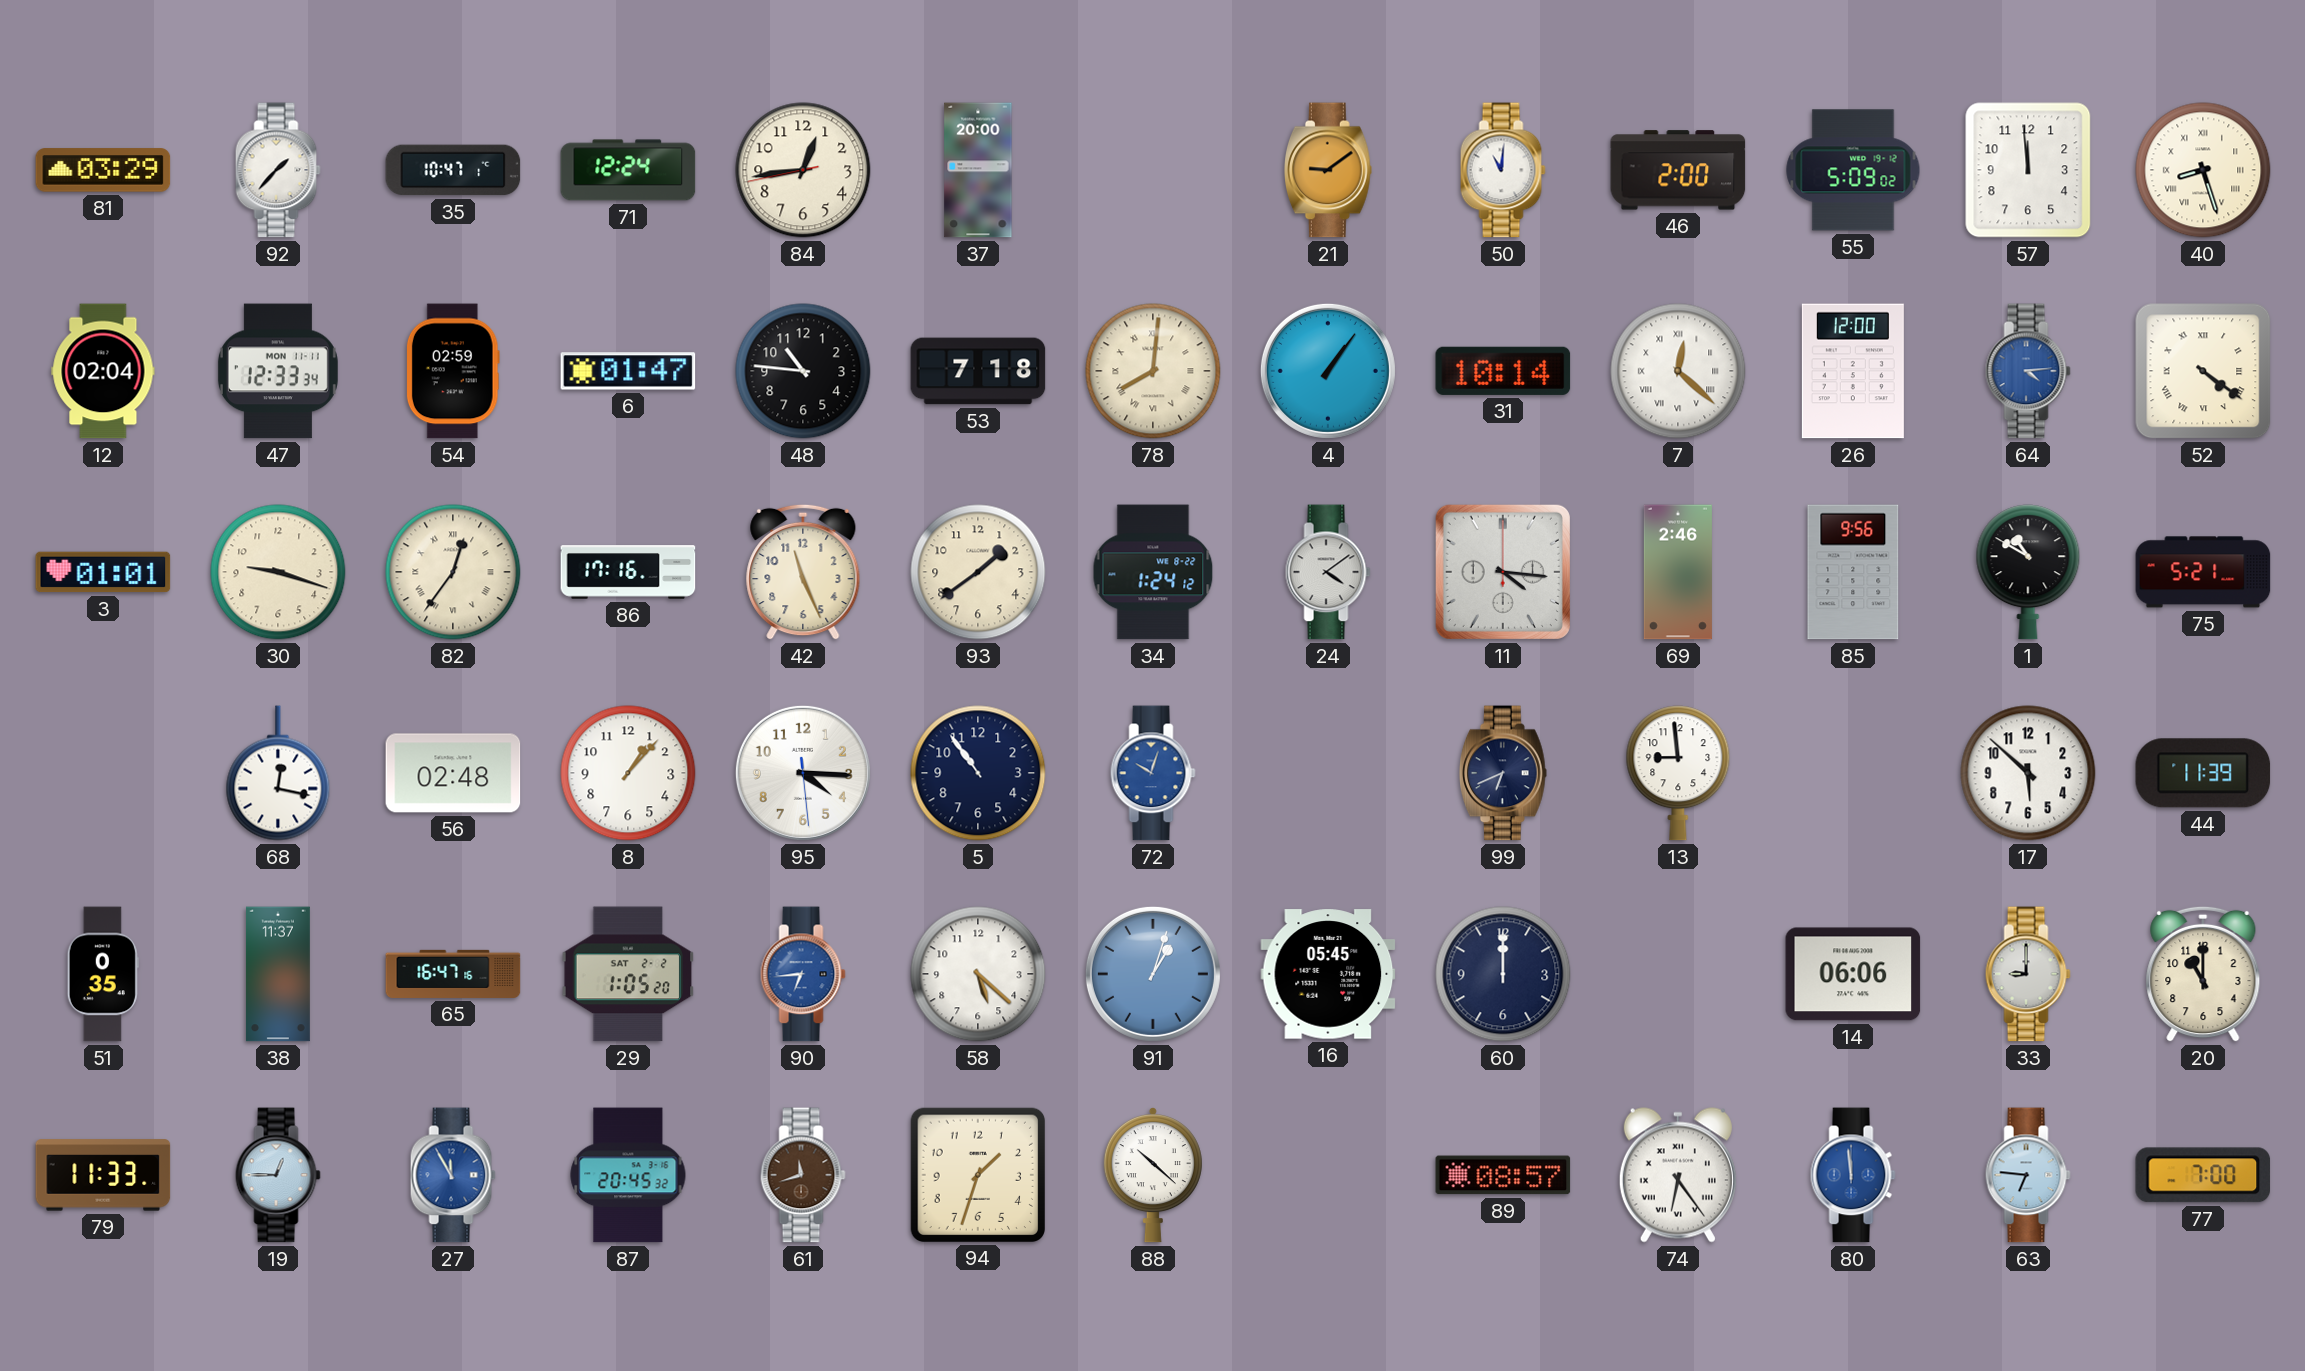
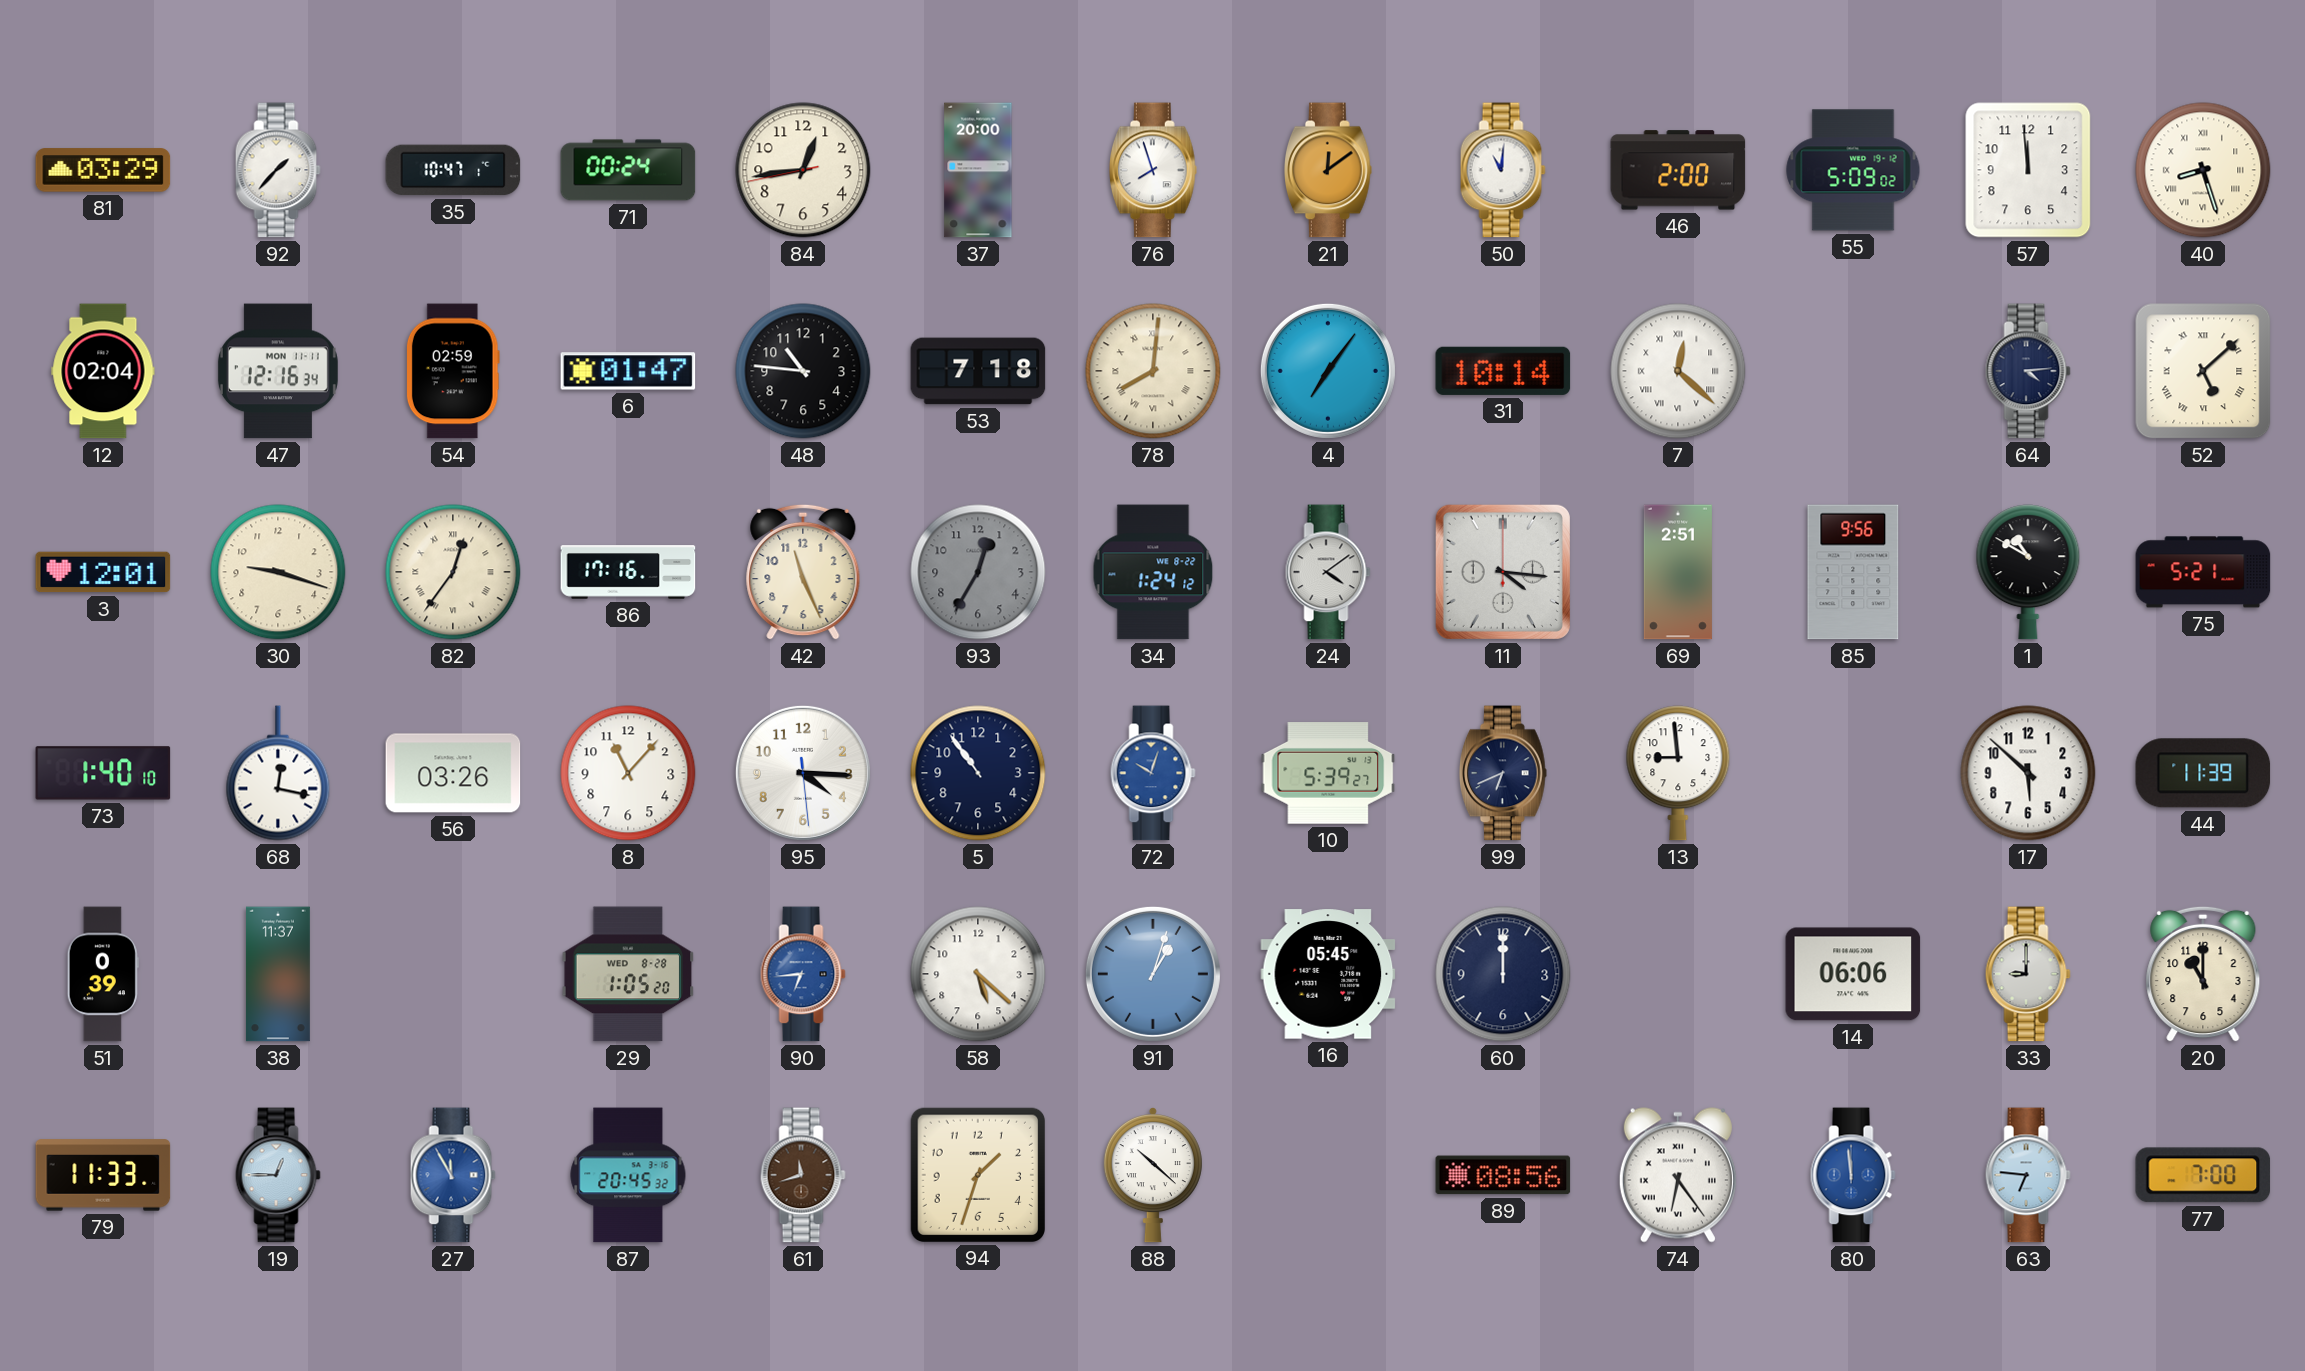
71: 12:24 -> 00:24 (628, 170)
76: none -> 7:57 (1154, 170)
21: 9:09 -> 12:09 (1329, 170)
47: 12:33 -> 12:16 (278, 371)
4: 1:06 -> 7:06 (1328, 371)
26: 12:00 -> none (1853, 371)
64 dial: blue -> navy (2028, 371)
52: 4:21 -> 5:08 (2203, 371)
3: 01:01 -> 12:01 (103, 572)
93: 1:39 -> 12:35 (978, 572)
93 dial: cream -> grey (978, 572)
69: 2:46 -> 2:51 (1678, 572)
73: none -> 1:40 (103, 773)
56: 02:48 -> 03:26 (453, 773)
8: 1:07 -> 11:07 (628, 773)
10: none -> 5:39 (1328, 773)
51: 0:35 -> 0:39 (103, 974)
65: 16:47 -> none (453, 974)
29 date: SAT 2-2 -> WED 8-28 (628, 974)
89: 08:57 -> 08:56 (1503, 1175)
